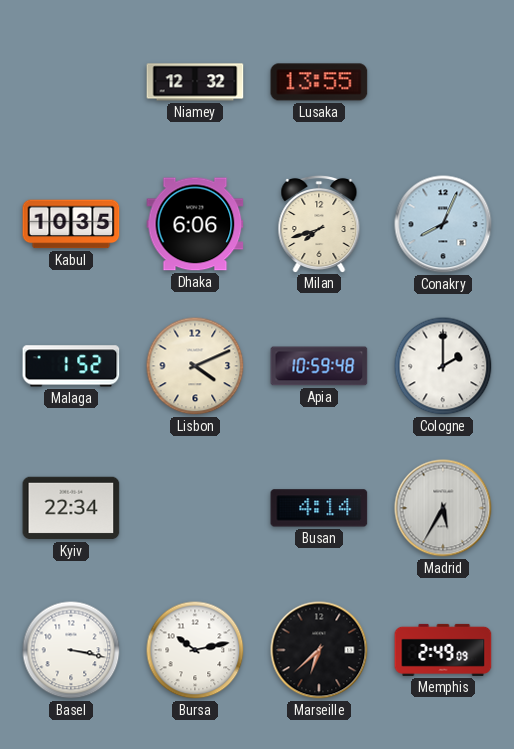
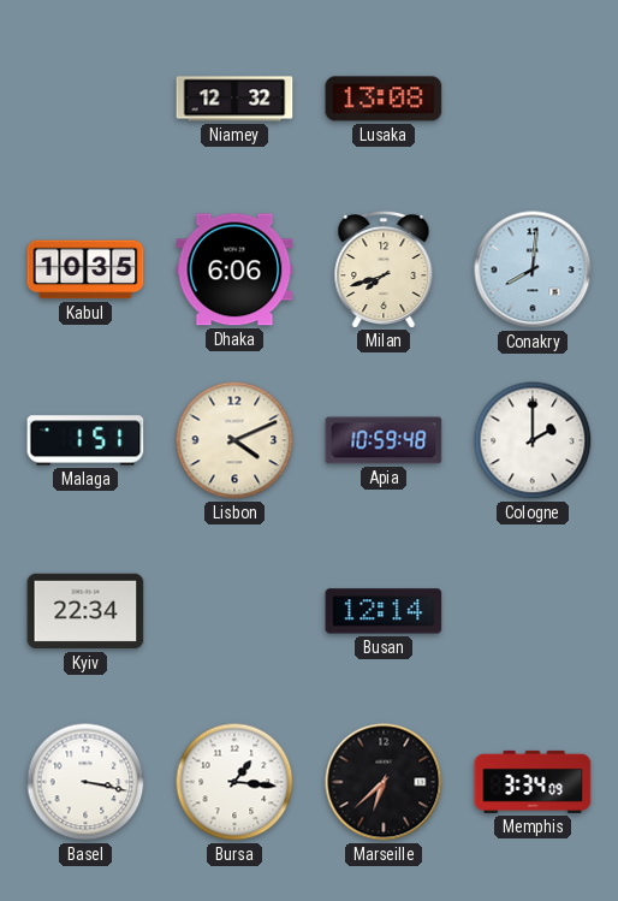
Lusaka: 13:55 -> 13:08 (384, 99)
Conakry: 8:04 -> 8:01 (533, 269)
Malaga: 1:52 -> 1:51 (85, 440)
Busan: 4:14 -> 12:14 (384, 611)
Madrid: 5:35 -> none (443, 508)
Bursa: 10:13 -> 1:16 (234, 782)
Memphis: 2:49 -> 3:34 (533, 782)
